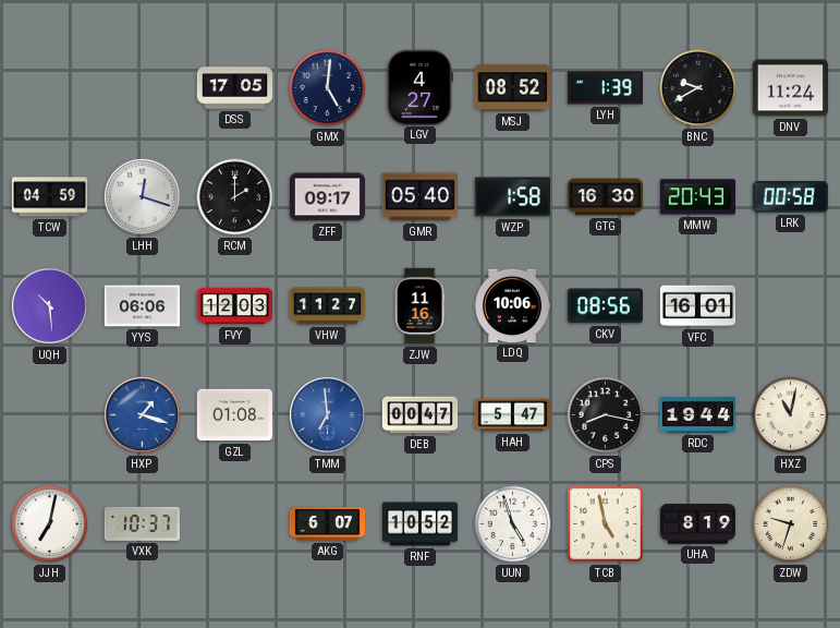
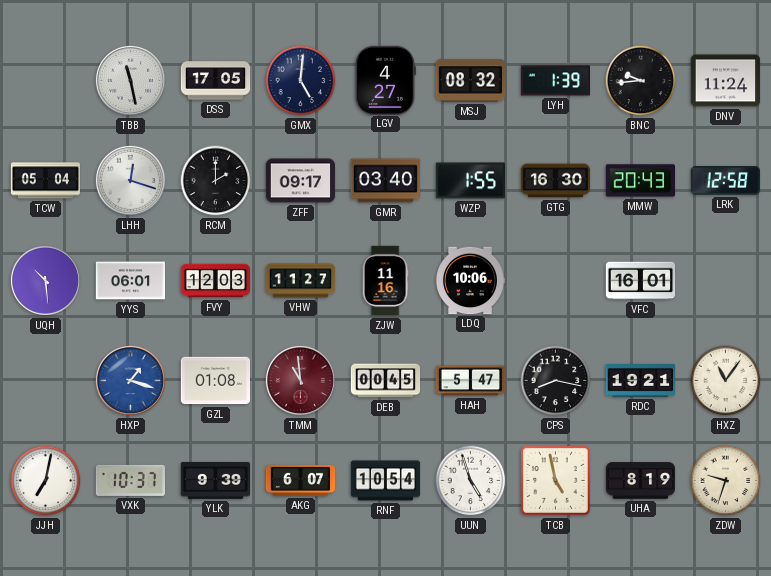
TBB: none -> 11:28 (130, 80)
MSJ: 08:52 -> 08:32 (470, 81)
BNC: 9:40 -> 9:44 (641, 81)
TCW: 04:59 -> 05:04 (46, 181)
GMR: 05:40 -> 03:40 (385, 181)
WZP: 1:58 -> 1:55 (470, 181)
LRK: 00:58 -> 12:58 (726, 181)
YYS: 06:06 -> 06:01 (130, 281)
CKV: 08:56 -> none (605, 306)
TMM: 6:59 -> 10:59 (300, 380)
TMM dial: blue -> burgundy (300, 380)
DEB: 00:47 -> 00:45 (386, 381)
RDC: 19:44 -> 19:21 (640, 380)
HXZ: 11:02 -> 11:06 (726, 381)
YLK: none -> 9:39 (215, 480)
RNF: 10:52 -> 10:54 (386, 481)
